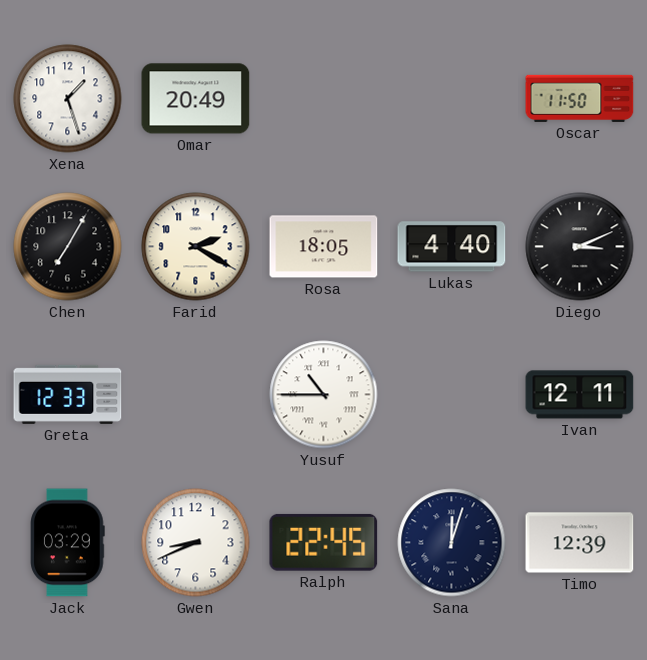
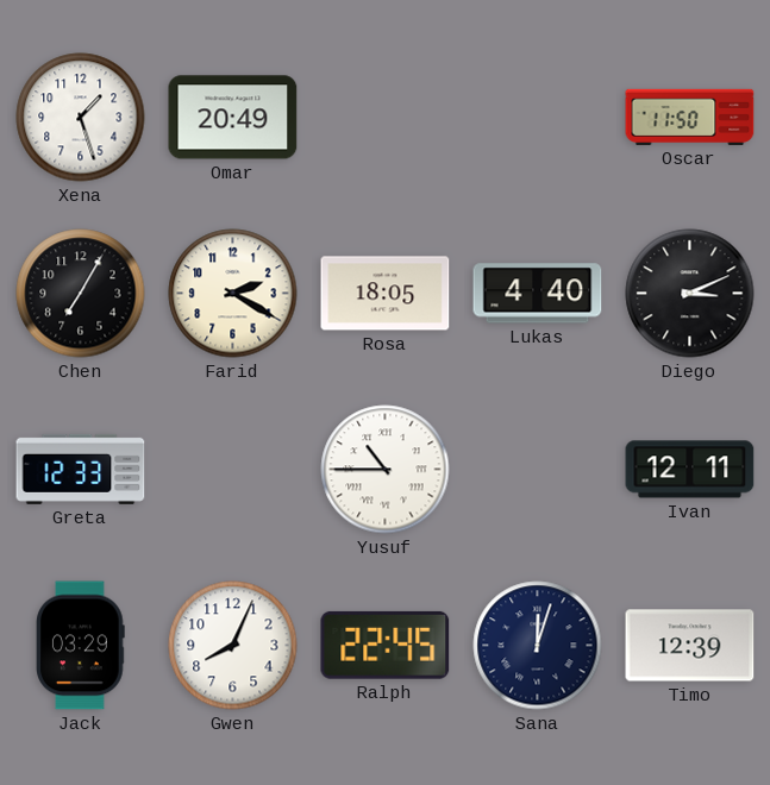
Gwen: 8:41 -> 8:04 (233, 646)
